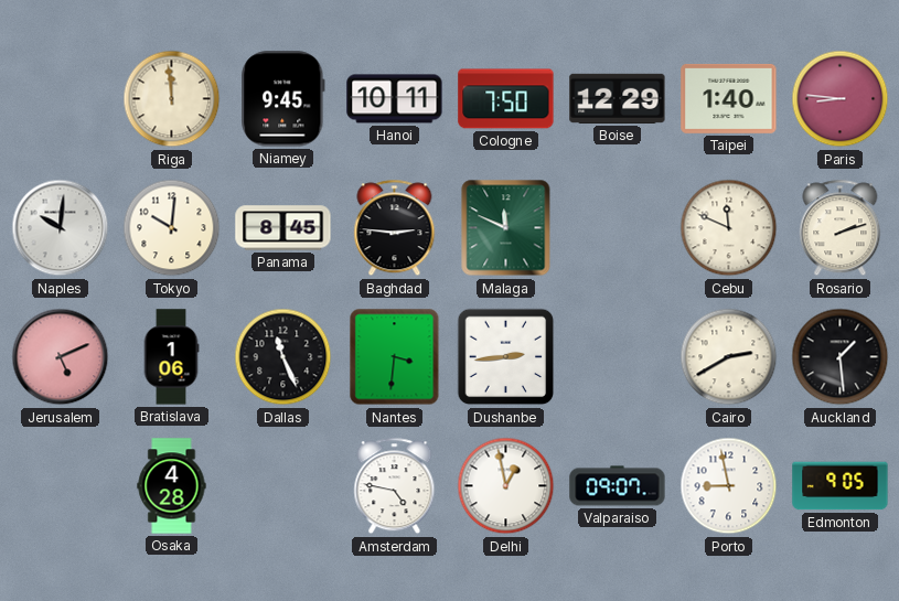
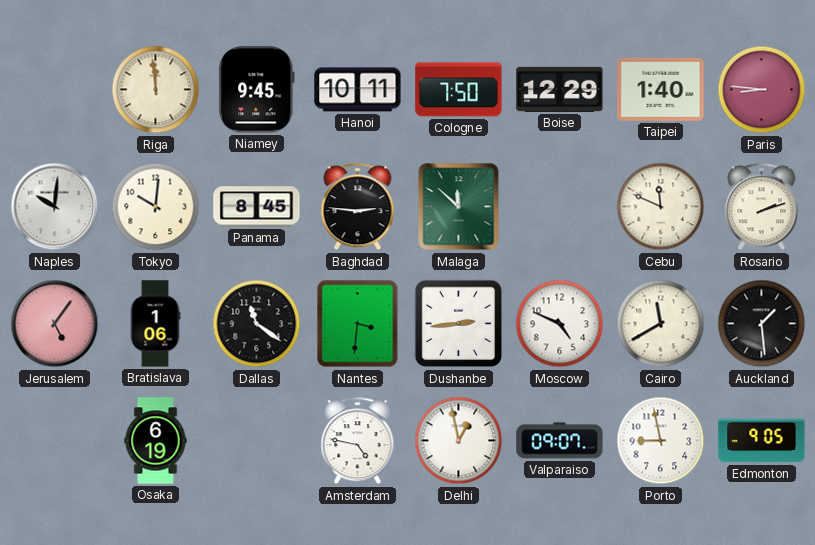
Malaga: 11:49 -> 11:52 (459, 207)
Jerusalem: 5:11 -> 5:06 (55, 324)
Dallas: 11:26 -> 11:21 (257, 324)
Moscow: none -> 4:49 (560, 324)
Cairo: 2:40 -> 11:40 (661, 324)
Osaka: 4:28 -> 6:19 (156, 441)
